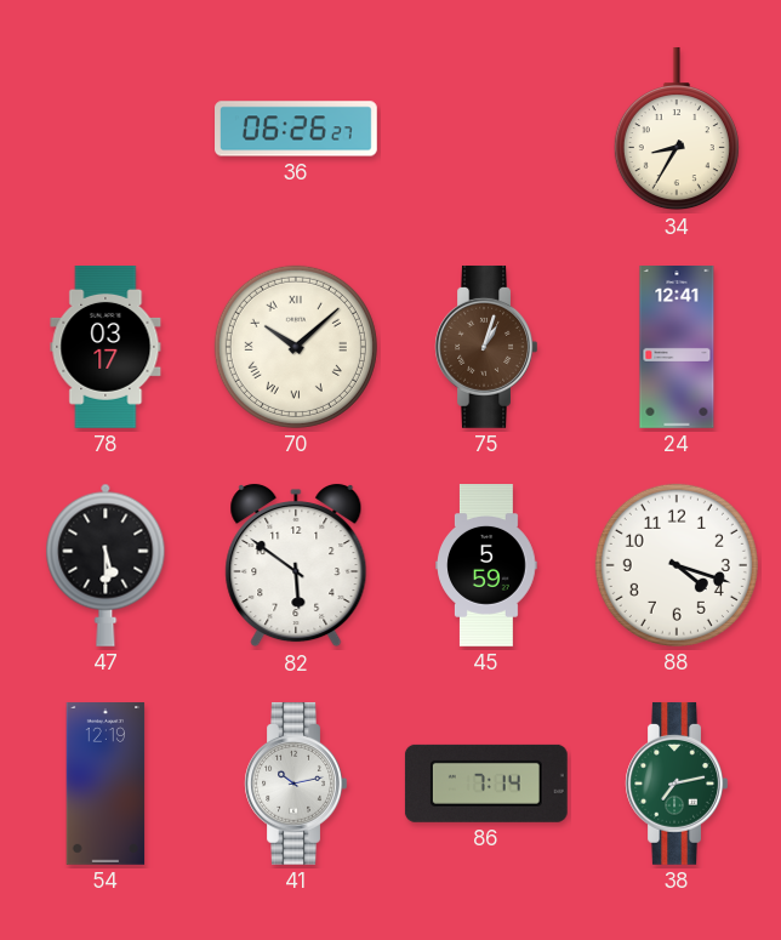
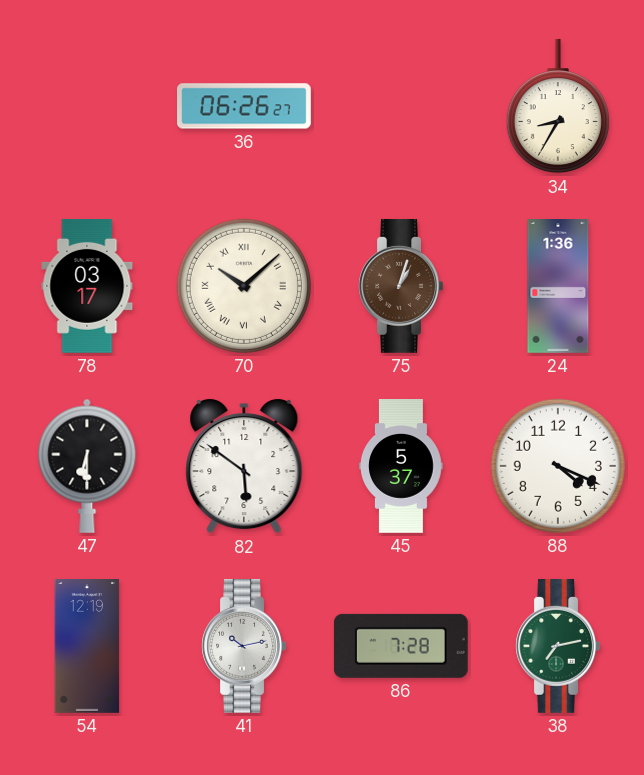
24: 12:41 -> 1:36 (558, 287)
47: 5:30 -> 6:30 (87, 466)
45: 5:59 -> 5:37 (401, 467)
88: 4:18 -> 4:19 (558, 466)
86: 7:14 -> 7:28 (401, 646)
